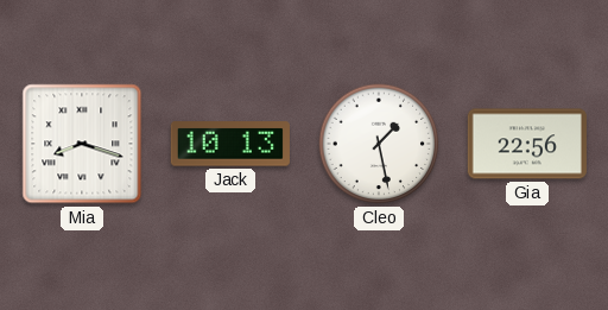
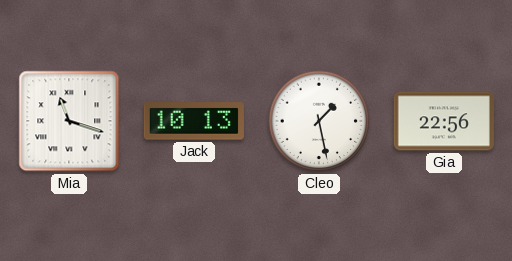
Mia: 8:18 -> 11:18 (69, 121)
